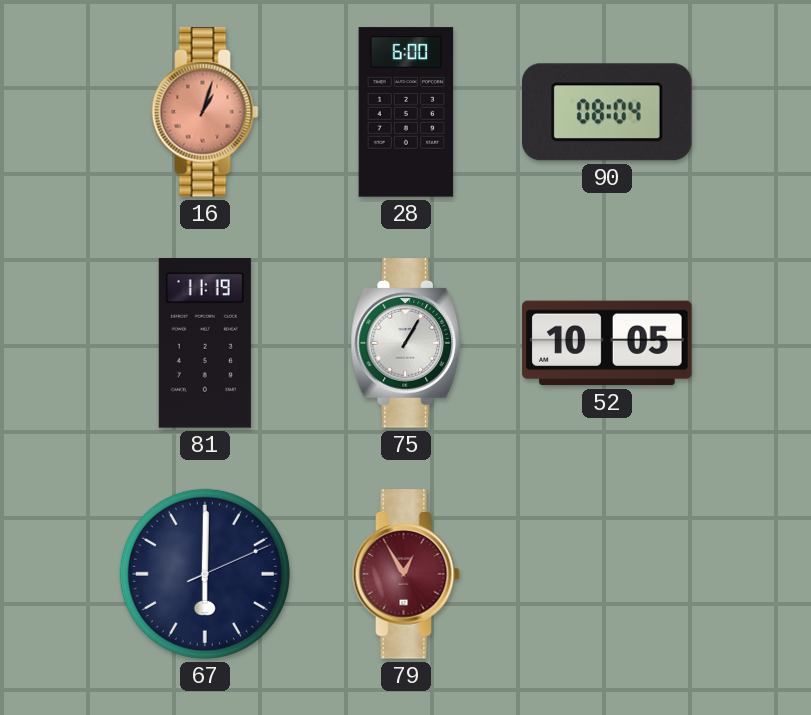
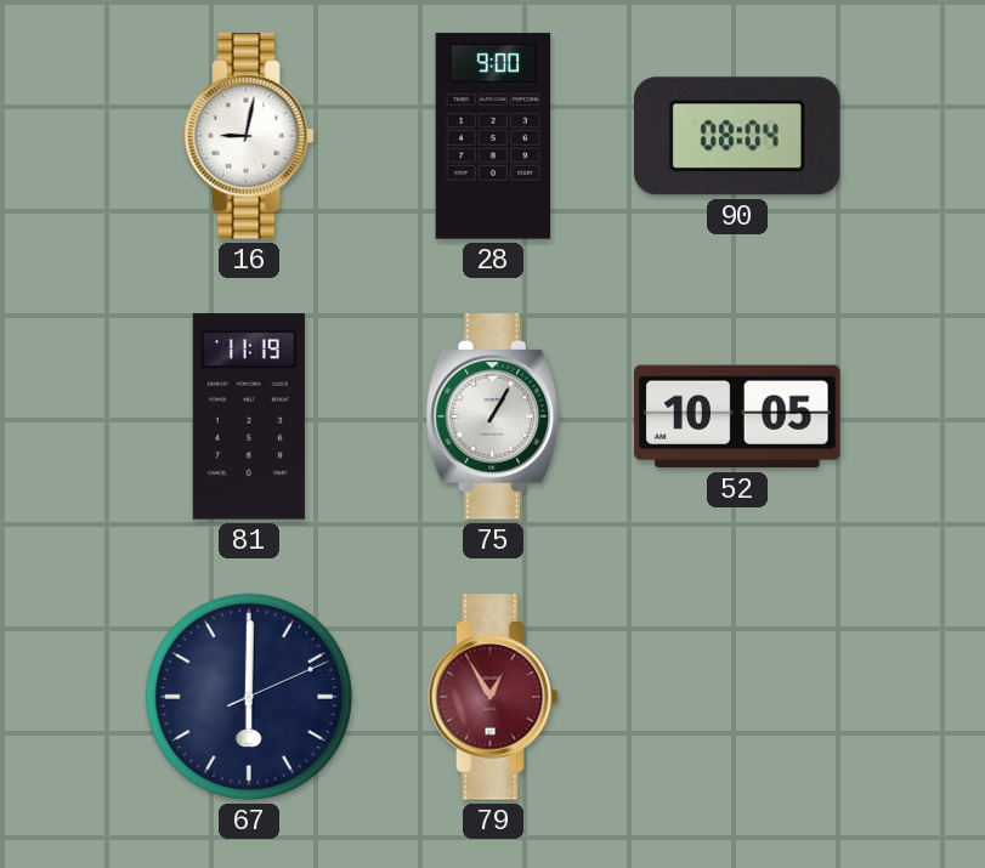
16: 1:03 -> 9:02 (249, 136)
16 dial: salmon -> white (249, 136)
28: 6:00 -> 9:00 (493, 136)
